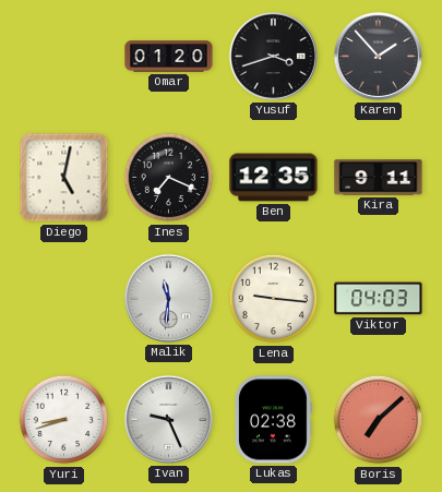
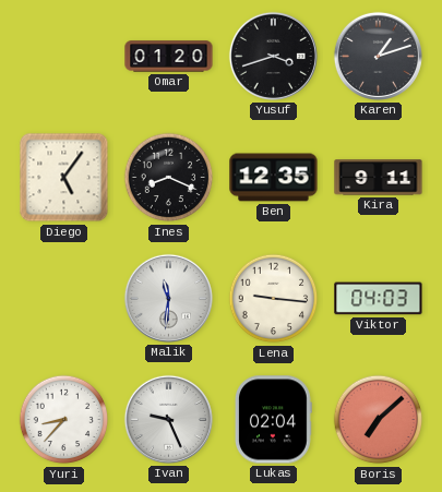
Karen: 1:53 -> 1:12 (378, 56)
Diego: 5:02 -> 5:06 (64, 178)
Ines: 7:19 -> 8:19 (169, 178)
Yuri: 8:42 -> 8:37 (64, 420)
Lukas: 02:38 -> 02:04 (274, 420)
